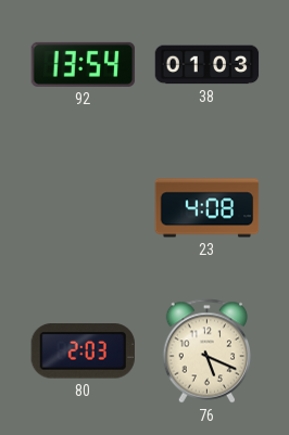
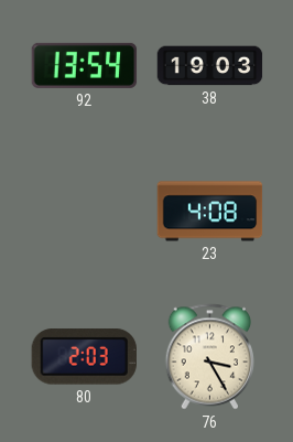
38: 01:03 -> 19:03 (210, 66)
76: 5:19 -> 3:25 (210, 357)
